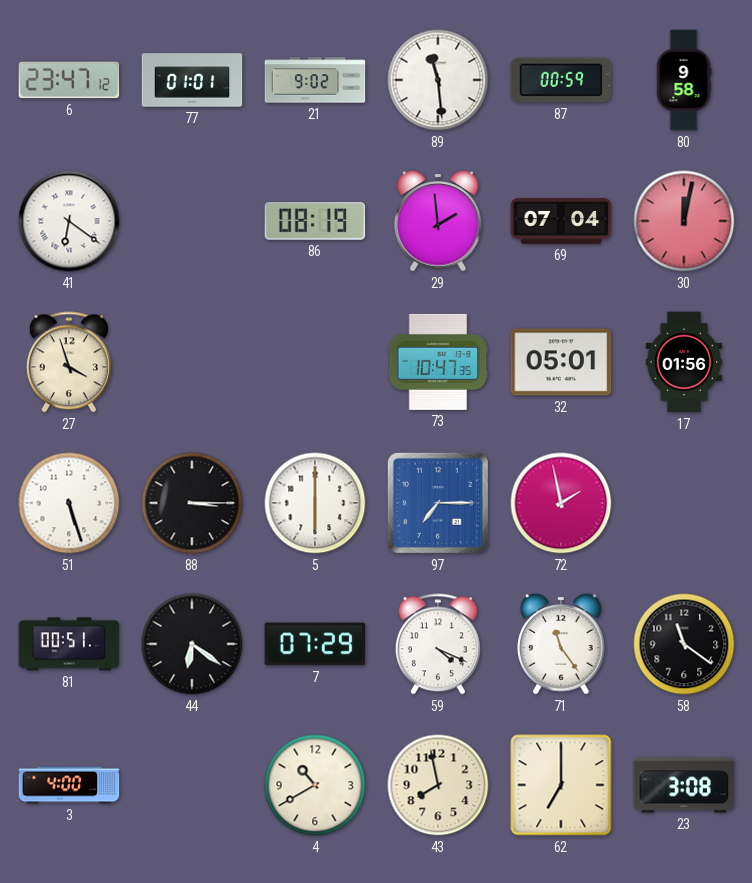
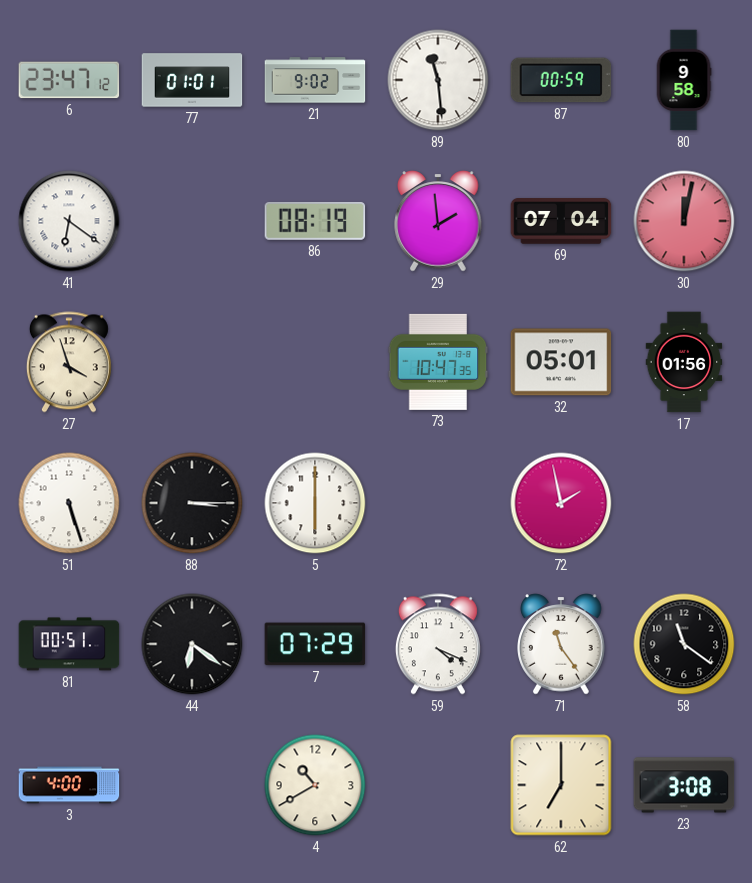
97: 7:15 -> none (438, 503)
43: 7:58 -> none (438, 785)
